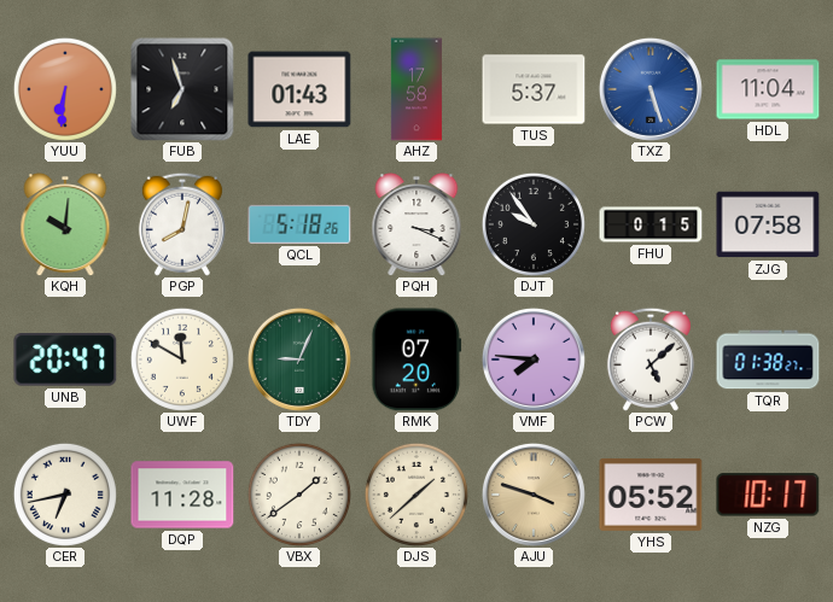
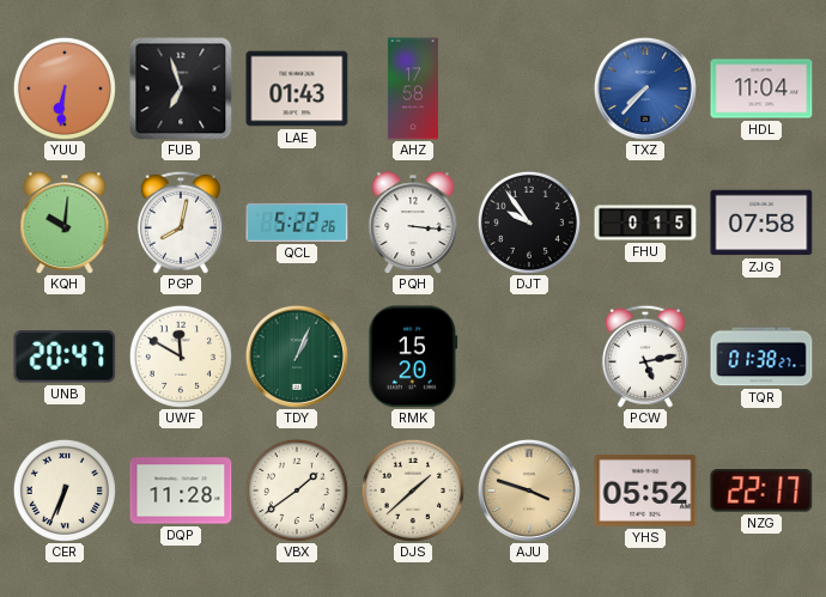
TUS: 5:37 -> none (534, 89)
TXZ: 5:27 -> 7:37 (645, 89)
QCL: 5:18 -> 5:22 (297, 223)
PQH: 3:19 -> 3:16 (413, 223)
TDY: 9:04 -> 1:04 (297, 357)
RMK: 07:20 -> 15:20 (413, 357)
VMF: 7:46 -> none (534, 360)
PCW: 5:08 -> 5:13 (645, 357)
CER: 6:43 -> 6:34 (65, 491)
NZG: 10:17 -> 22:17 (761, 491)
